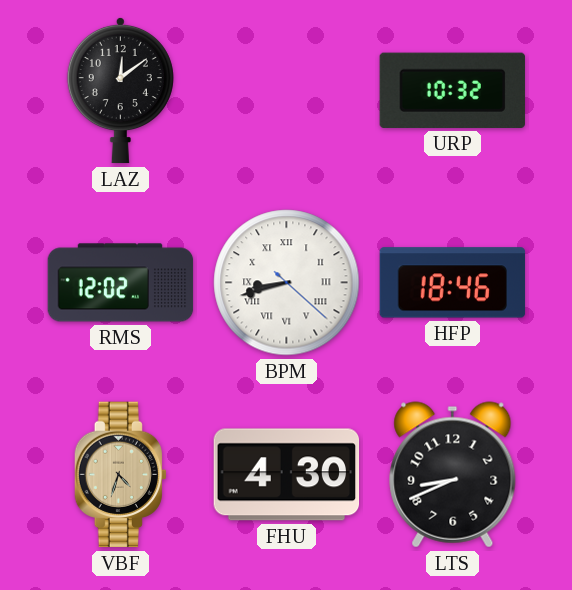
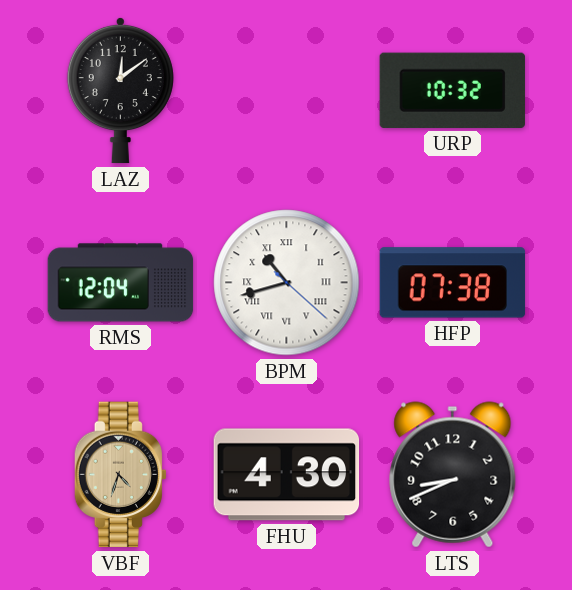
RMS: 12:02 -> 12:04 (121, 283)
BPM: 8:42 -> 10:42 (287, 283)
HFP: 18:46 -> 07:38 (453, 283)
